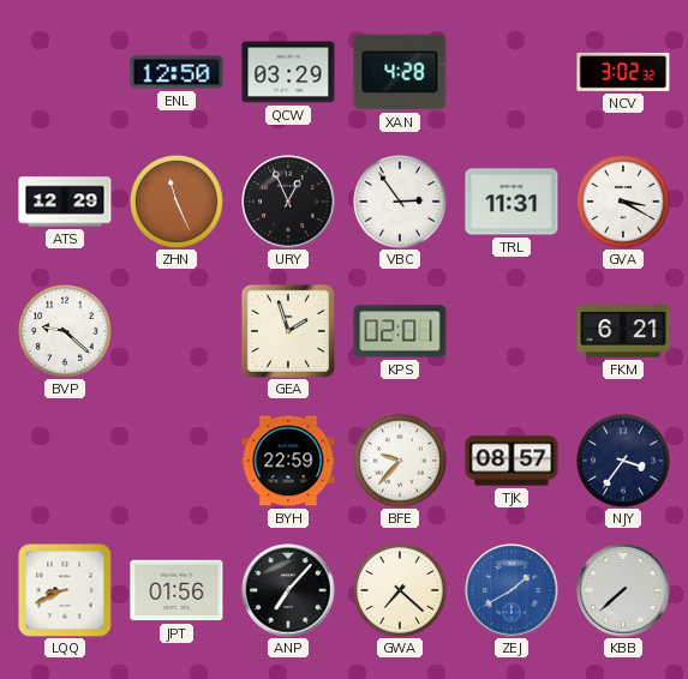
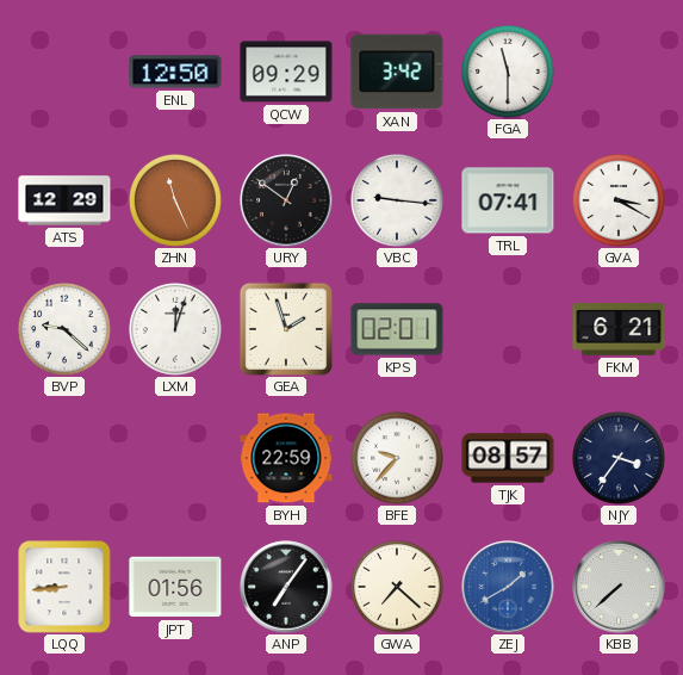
QCW: 03:29 -> 09:29 (286, 72)
XAN: 4:28 -> 3:42 (397, 72)
FGA: none -> 11:30 (509, 73)
NCV: 3:02 -> none (623, 72)
URY: 12:56 -> 12:51 (286, 200)
VBC: 2:54 -> 9:16 (398, 202)
TRL: 11:31 -> 07:41 (508, 200)
LXM: none -> 12:03 (176, 330)
LQQ: 8:41 -> 8:44 (64, 587)
ANP: 7:07 -> 7:06 (286, 587)
